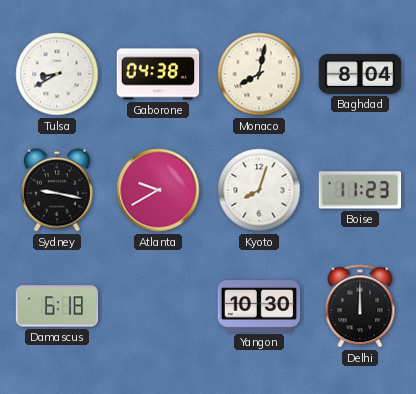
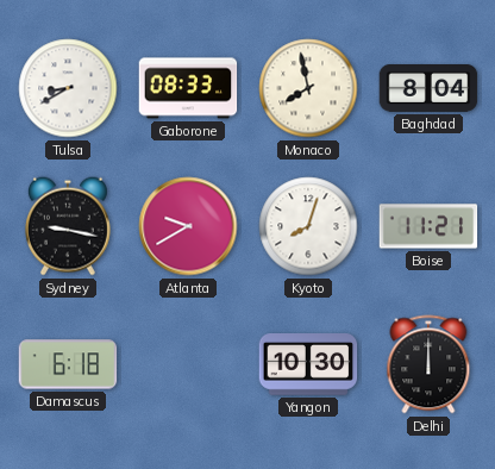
Gaborone: 04:38 -> 08:33 (188, 88)
Monaco: 8:02 -> 7:58 (308, 88)
Boise: 11:23 -> 11:21 (428, 226)
